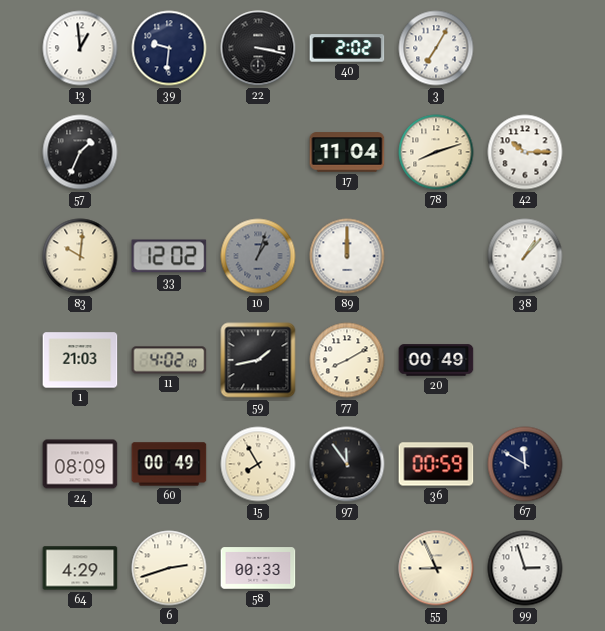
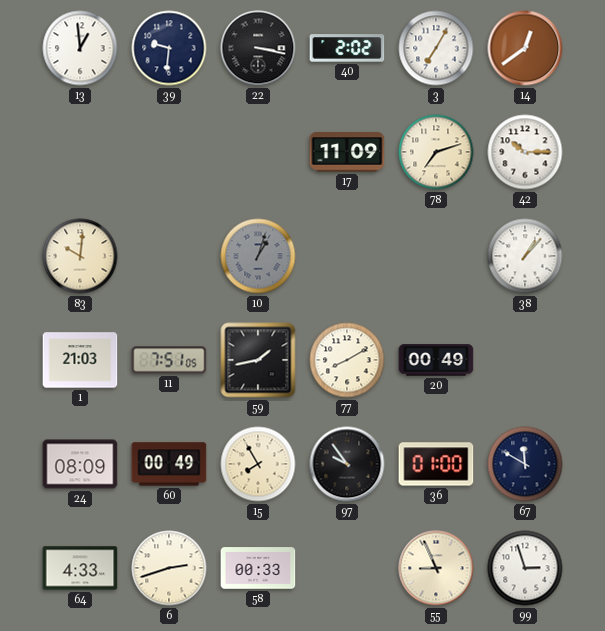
14: none -> 12:39 (525, 48)
57: 1:34 -> none (80, 152)
17: 11:04 -> 11:09 (347, 152)
78: 8:12 -> 7:12 (436, 152)
33: 12:02 -> none (169, 256)
89: 12:00 -> none (347, 256)
11: 4:02 -> 7:51 (169, 360)
97: 11:54 -> 9:54 (347, 464)
36: 00:59 -> 01:00 (436, 464)
64: 4:29 -> 4:33 (80, 568)
